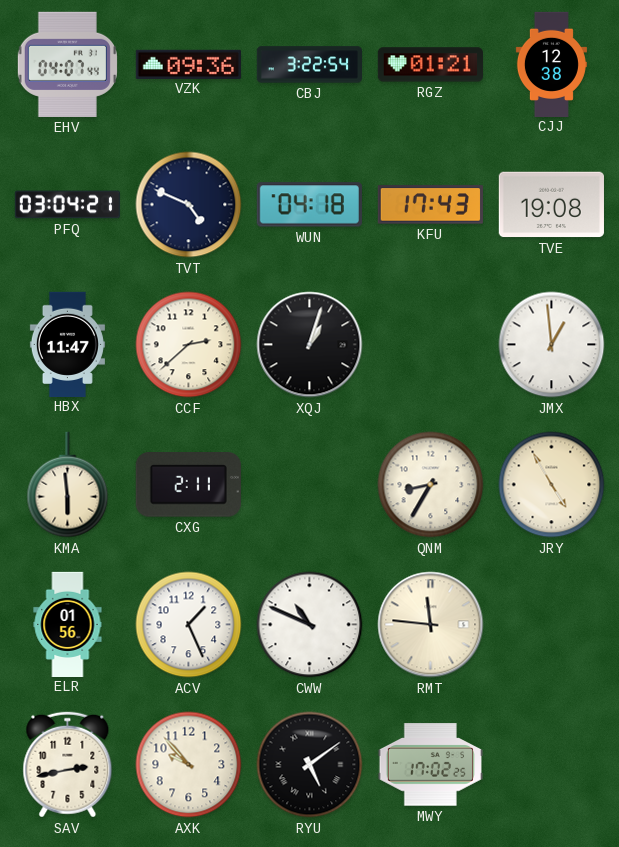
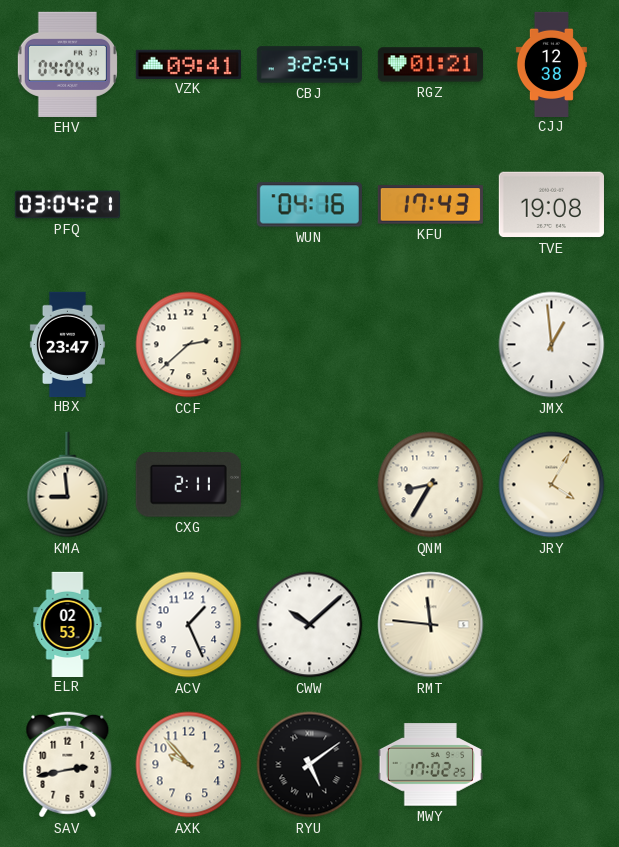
EHV: 04:07 -> 04:04 (67, 64)
VZK: 09:36 -> 09:41 (188, 64)
TVT: 4:49 -> none (189, 205)
WUN: 04:18 -> 04:16 (309, 205)
HBX: 11:47 -> 23:47 (67, 344)
XQJ: 1:03 -> none (310, 345)
KMA: 5:59 -> 8:59 (68, 485)
JRY: 4:55 -> 4:05 (552, 485)
ELR: 01:56 -> 02:53 (68, 624)
CWW: 10:49 -> 10:08 (310, 625)
